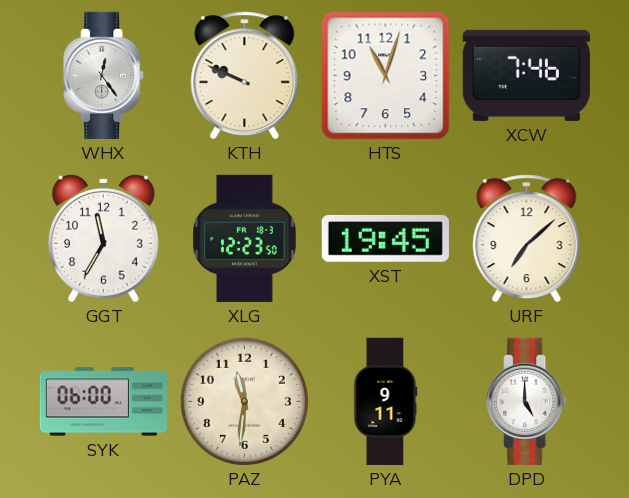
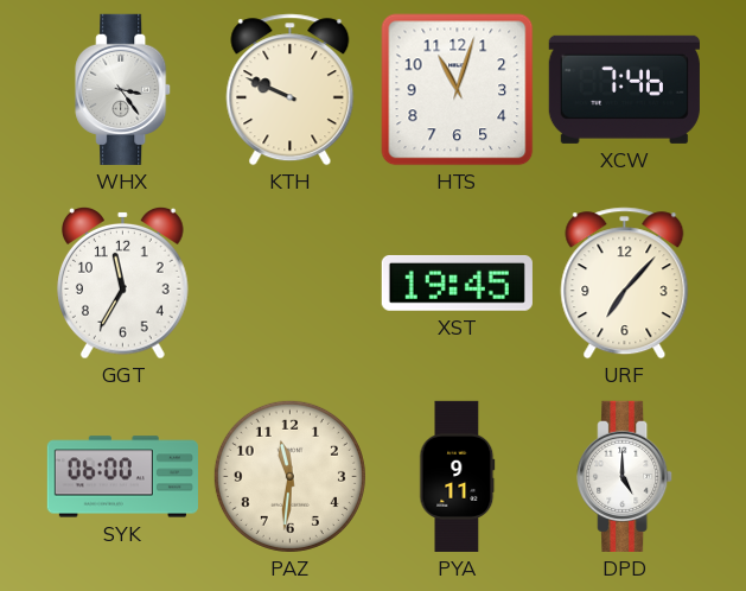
WHX: 12:24 -> 3:24 (123, 89)
XLG: 12:23 -> none (245, 238)
URF: 7:08 -> 7:07 (625, 284)
